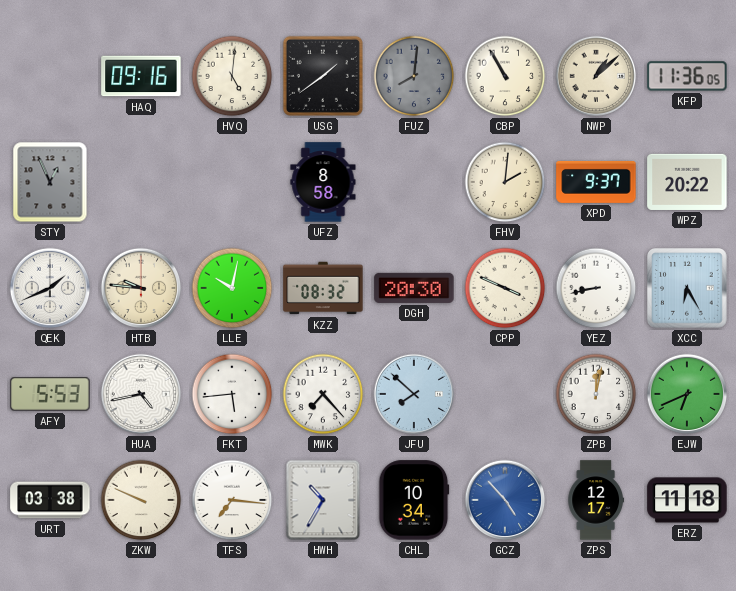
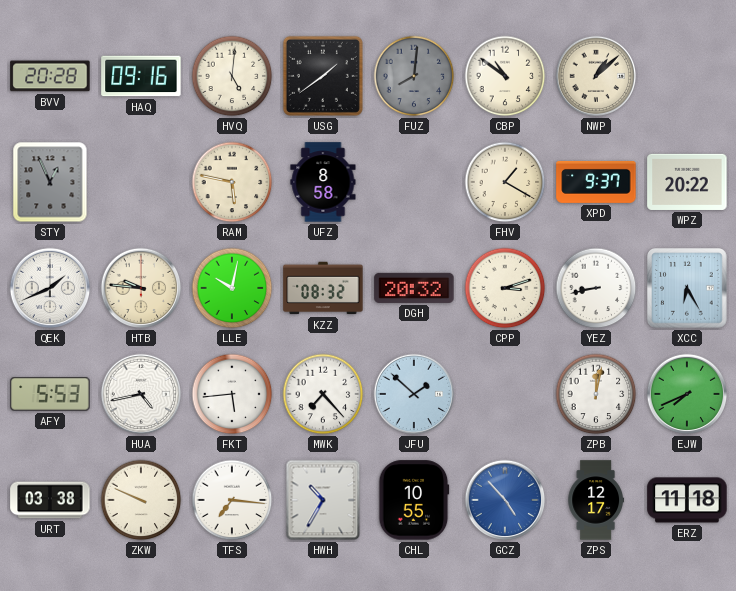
BVV: none -> 20:28 (50, 76)
CBP: 10:55 -> 10:51 (505, 76)
KFP: 11:36 -> none (687, 76)
RAM: none -> 5:47 (232, 182)
FHV: 2:01 -> 1:20 (505, 182)
DGH: 20:30 -> 20:32 (414, 288)
CPP: 3:49 -> 3:12 (505, 288)
JFU: 7:52 -> 1:52 (414, 394)
EJW: 6:41 -> 7:41 (687, 394)
CHL: 10:34 -> 10:55 (414, 500)
